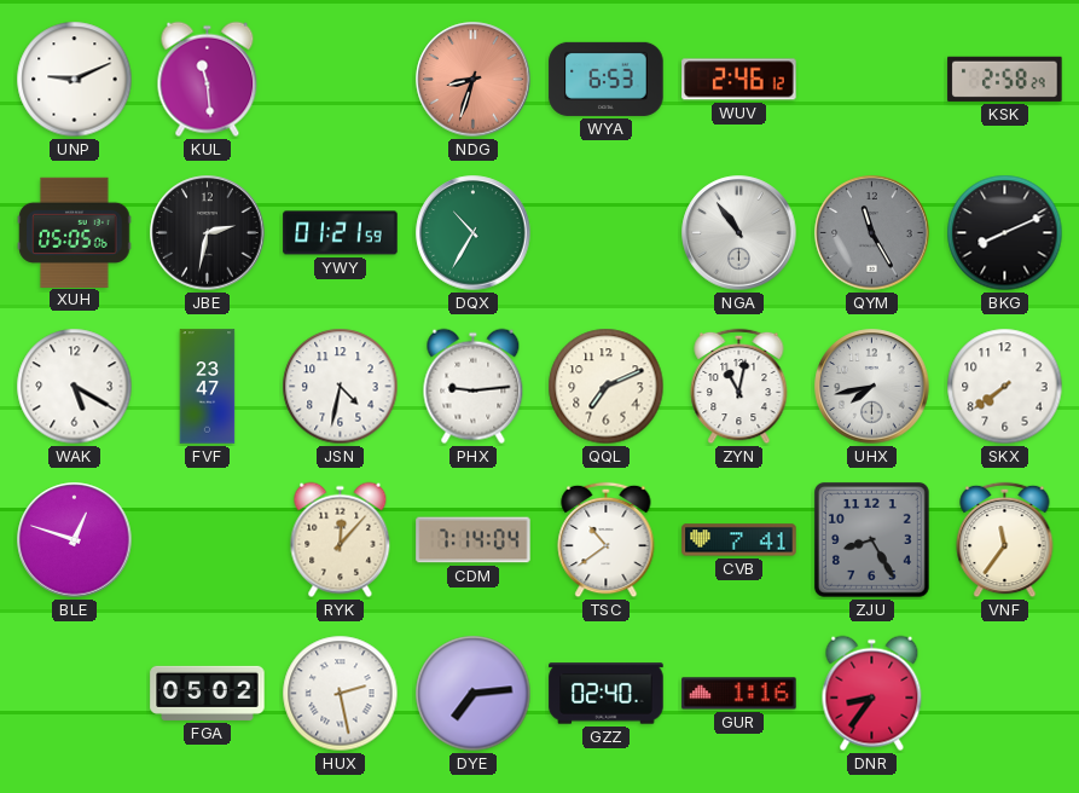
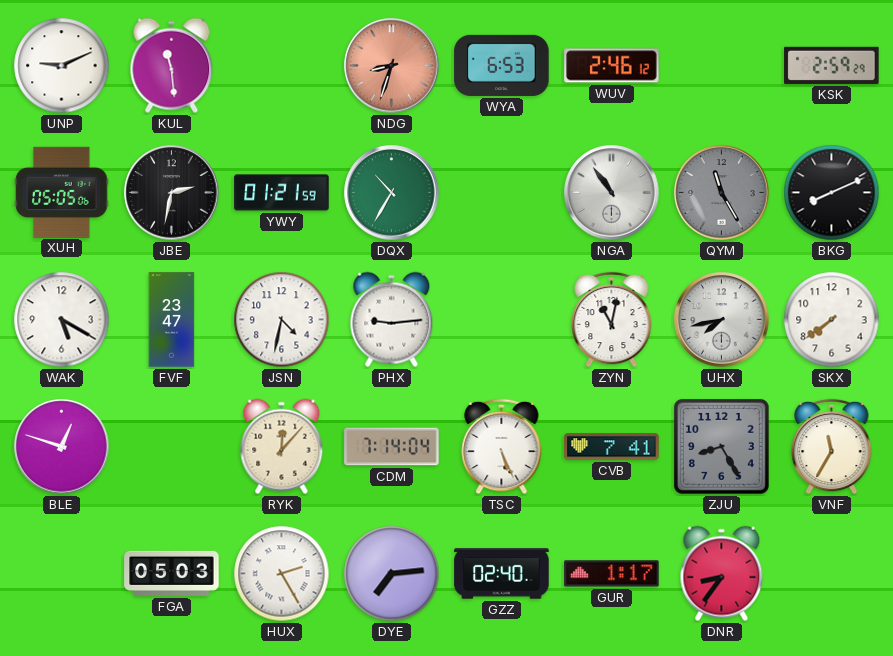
KSK: 2:58 -> 2:59 (832, 65)
QQL: 7:11 -> none (607, 387)
TSC: 10:39 -> 5:26 (502, 447)
VNF: 11:36 -> 11:35 (832, 447)
FGA: 05:02 -> 05:03 (172, 573)
HUX: 2:28 -> 2:25 (282, 574)
GUR: 1:16 -> 1:17 (612, 574)
